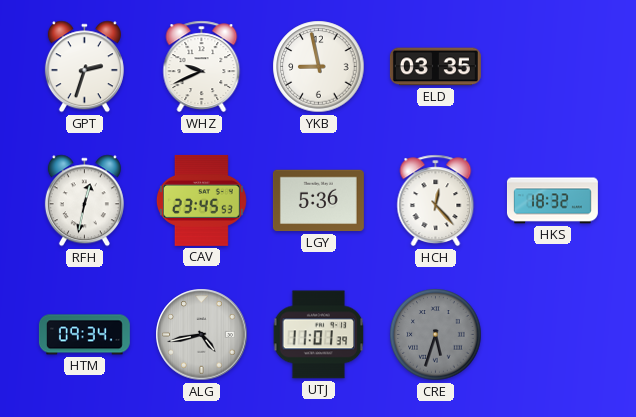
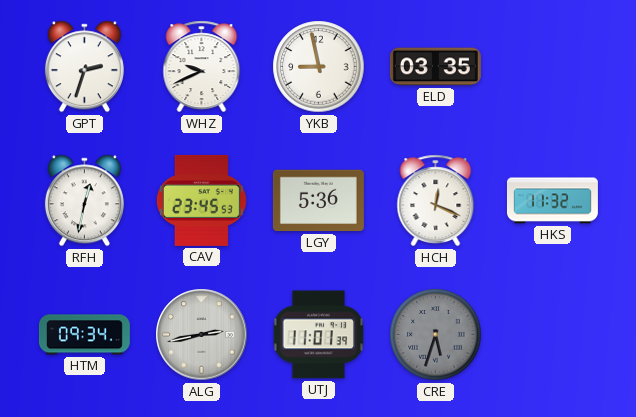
HCH: 12:23 -> 12:19 (436, 201)
HKS: 18:32 -> 11:32 (552, 201)
ALG: 4:43 -> 2:43 (202, 335)
